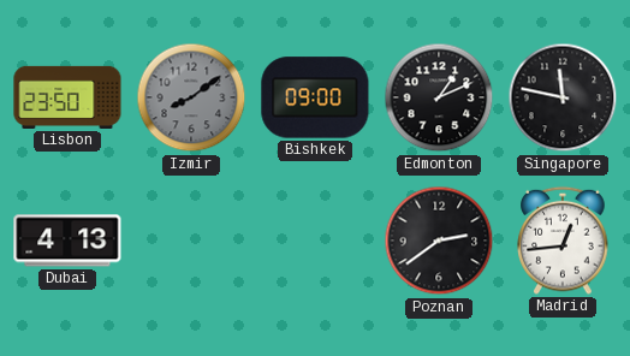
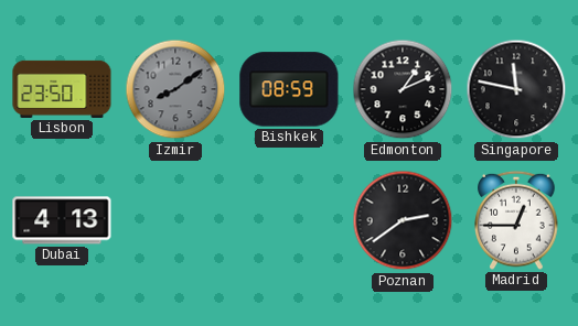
Bishkek: 09:00 -> 08:59 (289, 89)
Madrid: 12:44 -> 12:45 (516, 220)
